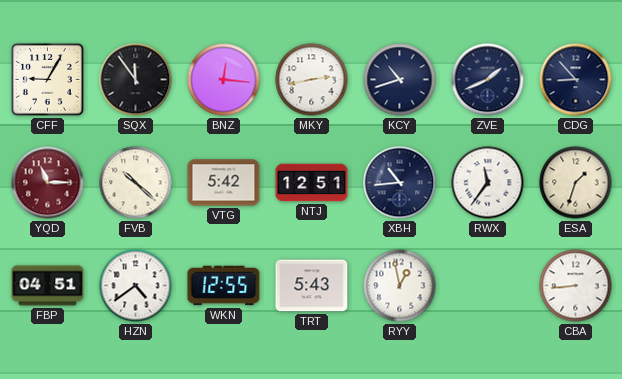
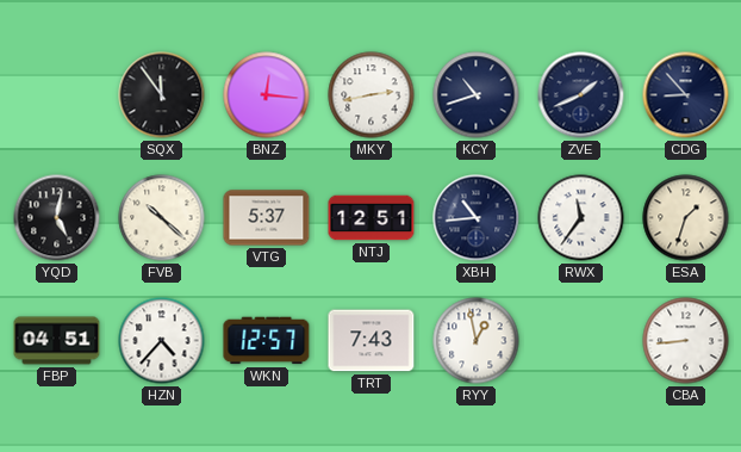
CFF: 9:05 -> none (48, 80)
YQD: 11:15 -> 5:02 (57, 218)
YQD dial: burgundy -> black (57, 218)
VTG: 5:42 -> 5:37 (267, 218)
HZN: 4:39 -> 4:37 (162, 341)
WKN: 12:55 -> 12:57 (267, 341)
TRT: 5:43 -> 7:43 (372, 341)
